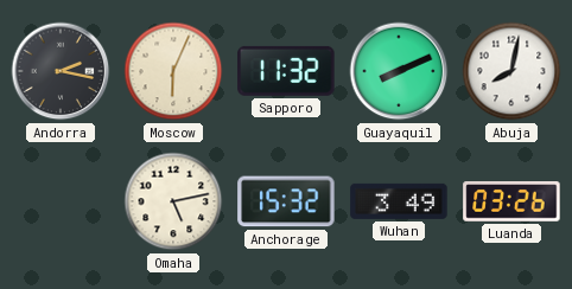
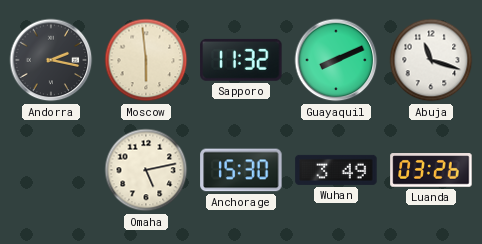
Moscow: 6:04 -> 5:59 (146, 60)
Abuja: 8:02 -> 11:18 (431, 60)
Anchorage: 15:32 -> 15:30 (241, 170)
